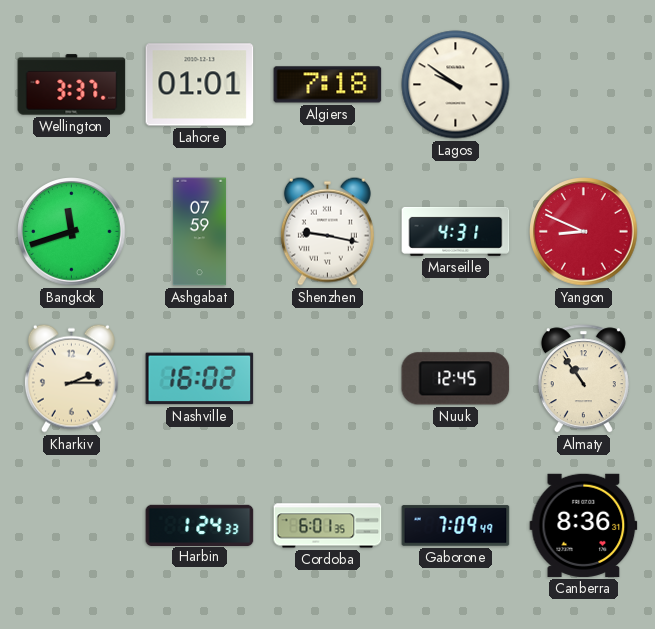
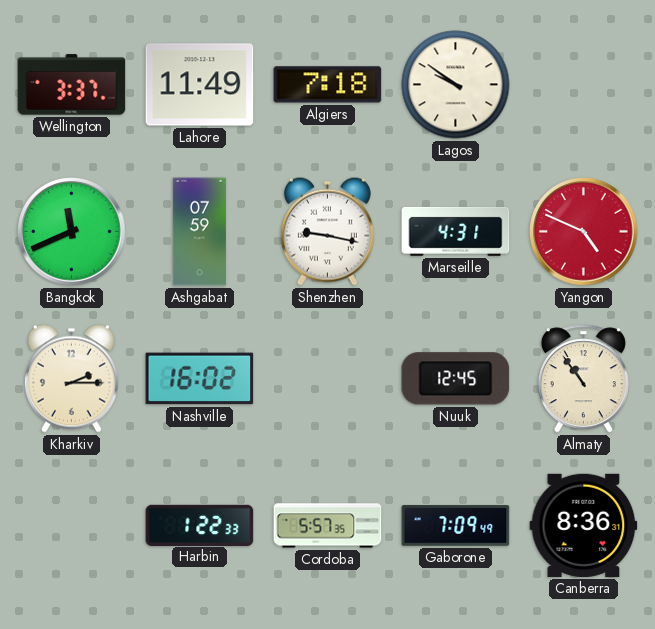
Lahore: 01:01 -> 11:49 (200, 85)
Bangkok: 11:42 -> 11:41 (72, 232)
Yangon: 8:49 -> 4:49 (584, 232)
Harbin: 1:24 -> 1:22 (200, 525)
Cordoba: 6:01 -> 5:57 (328, 526)
